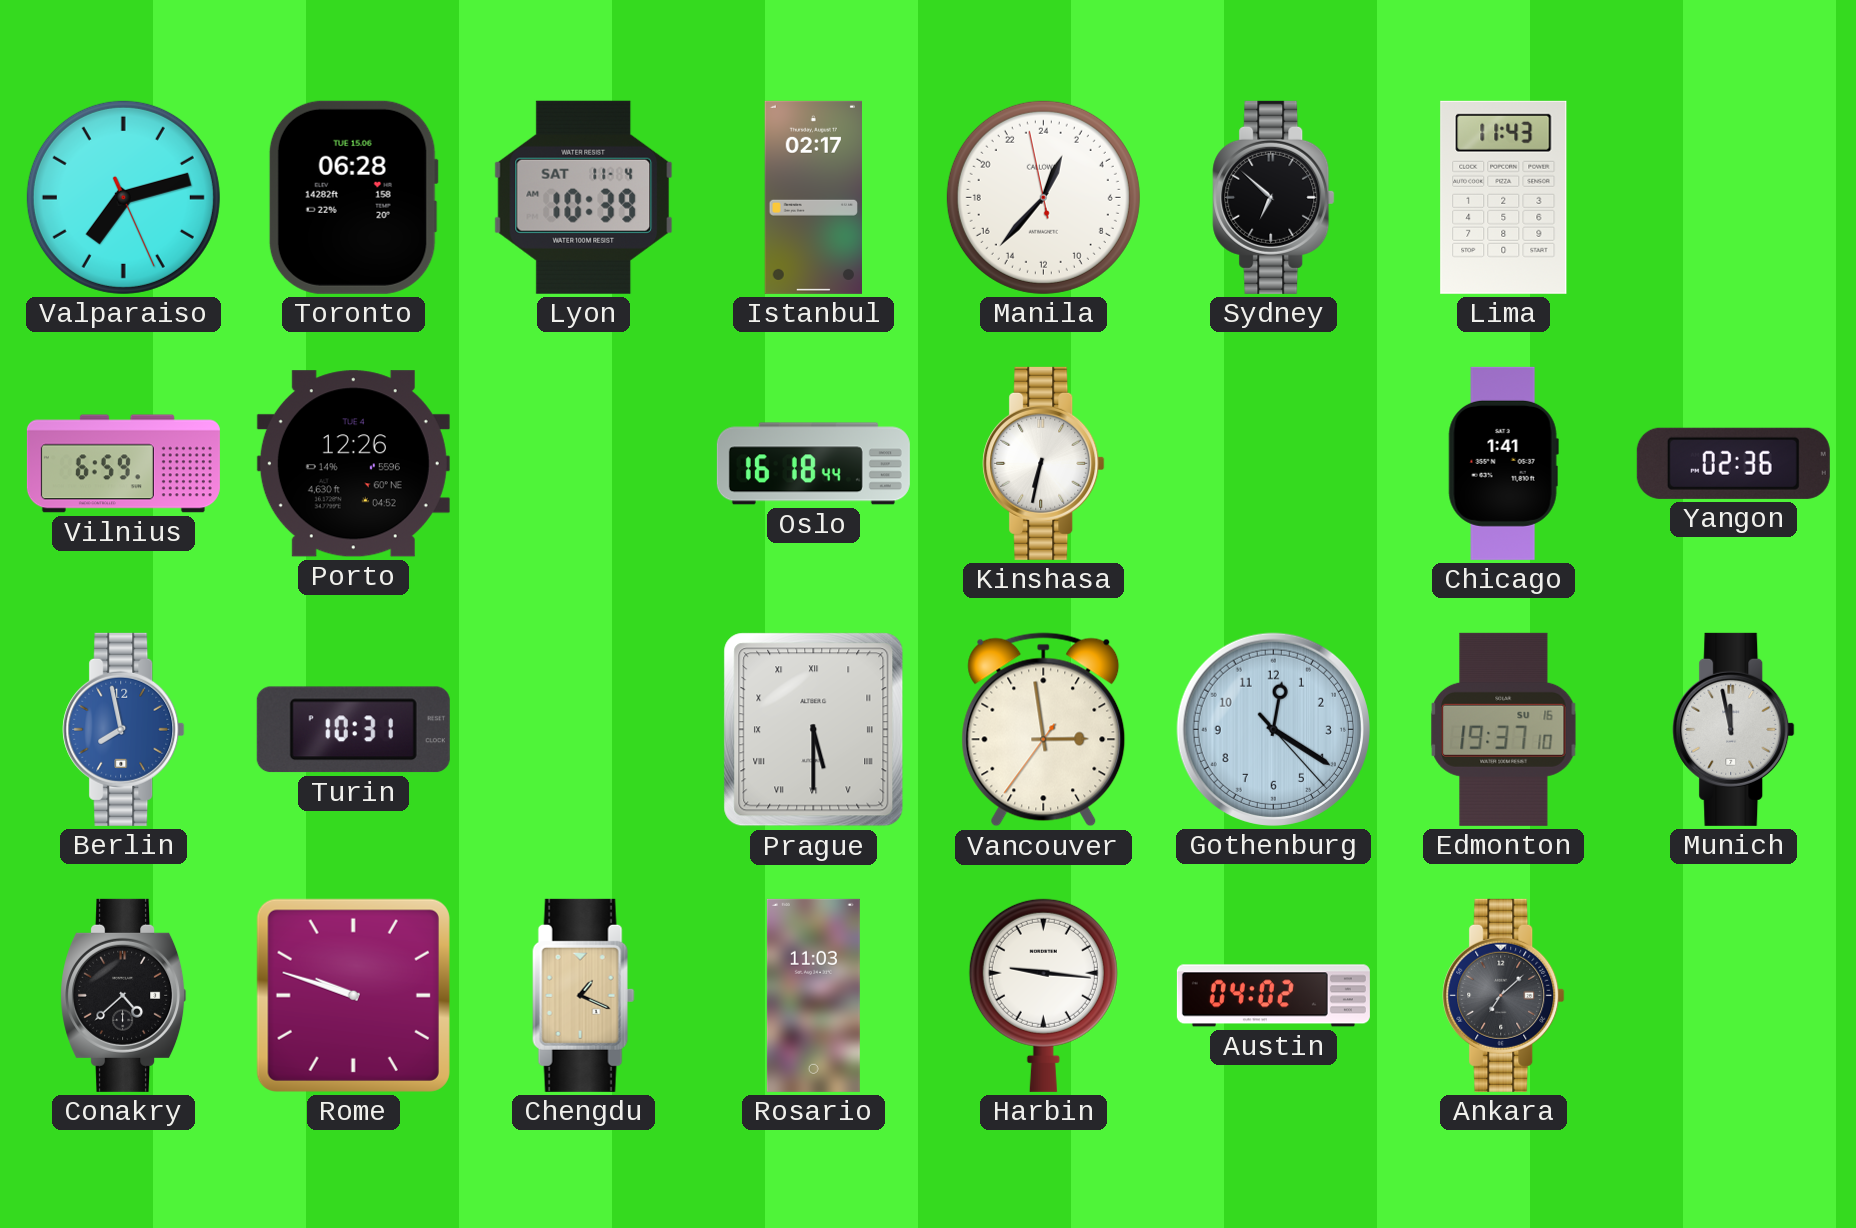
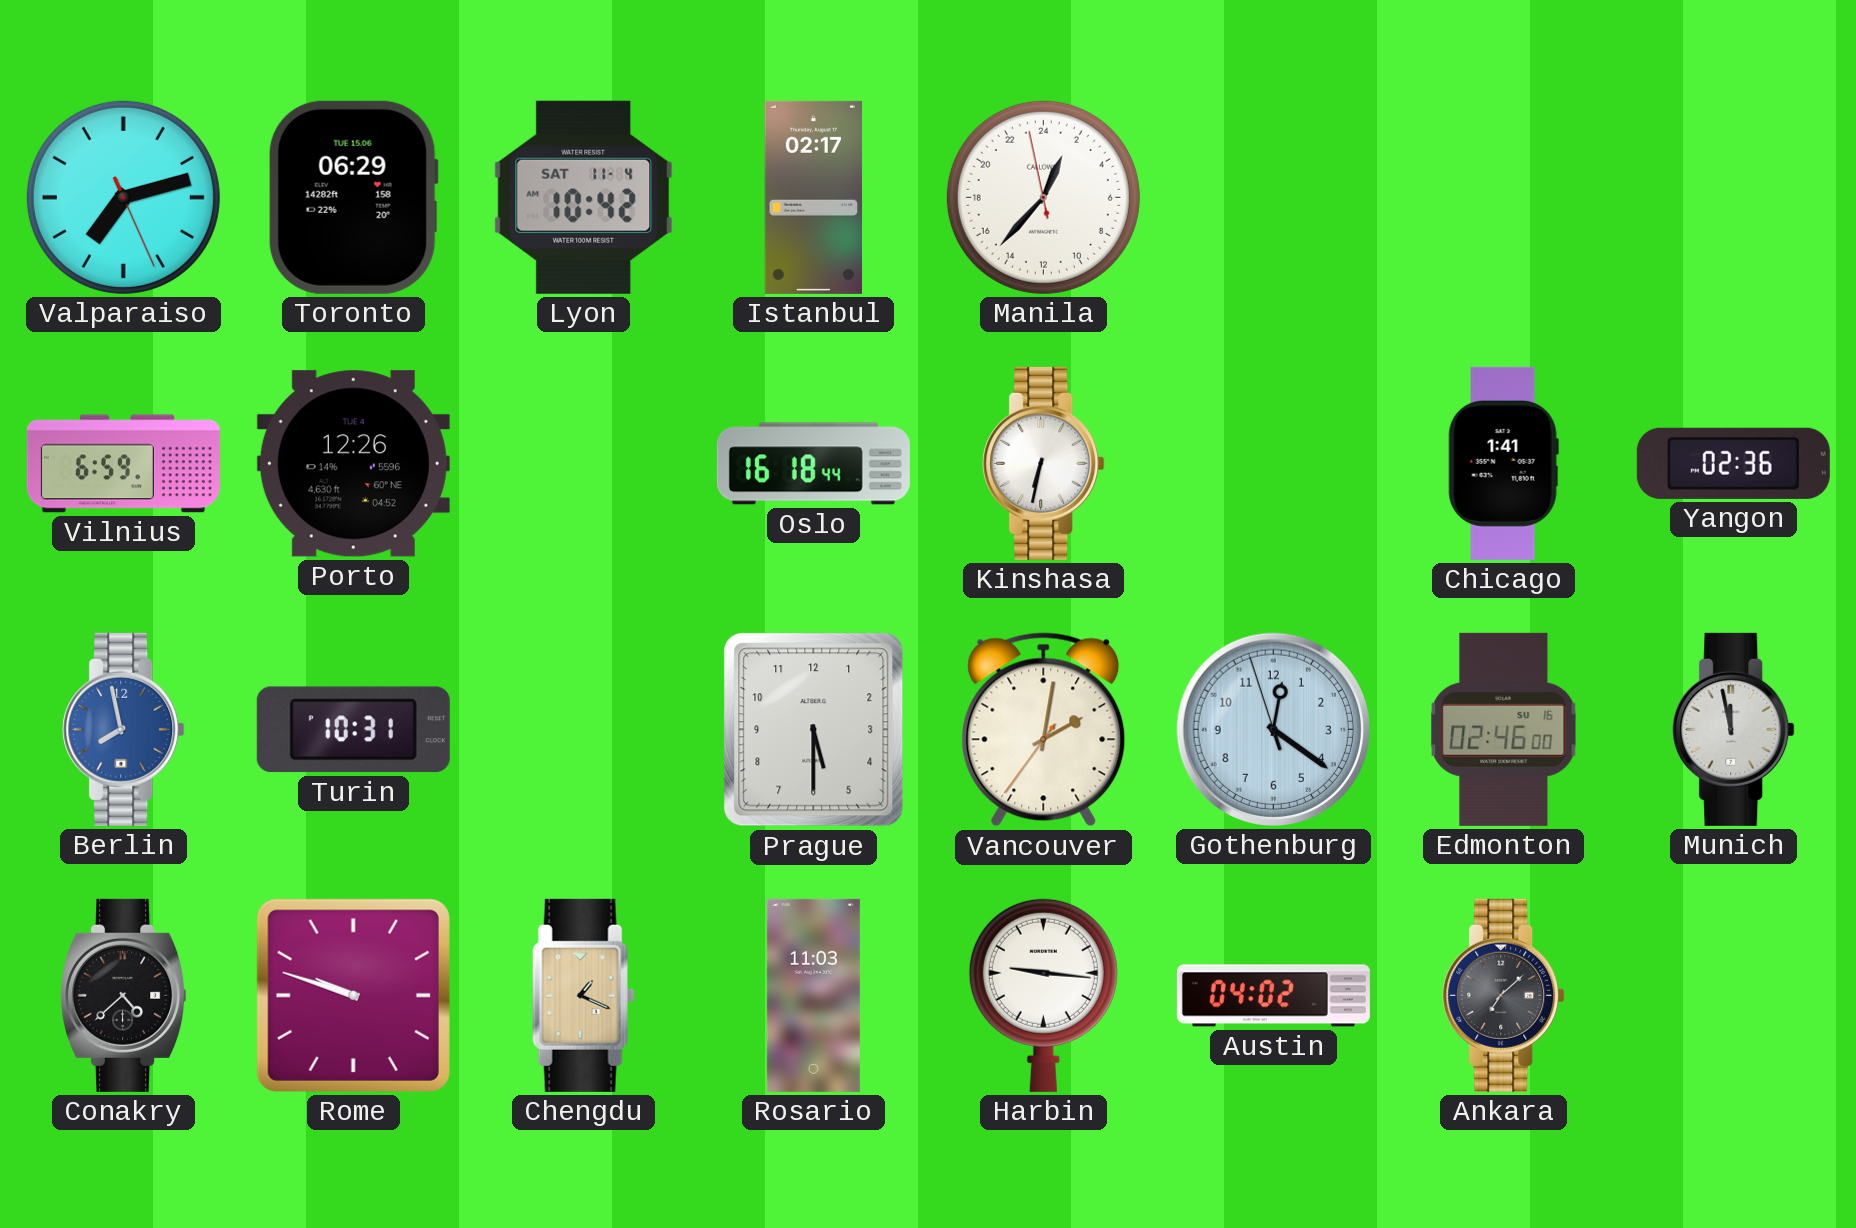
Toronto: 06:28 -> 06:29 (353, 197)
Lyon: 10:39 -> 10:42 (584, 197)
Sydney: 6:52 -> none (1274, 197)
Lima: 11:43 -> none (1504, 197)
Prague numerals: Roman -> Arabic (814, 730)
Vancouver: 2:58 -> 2:01 (1044, 730)
Gothenburg: 12:20:23 -> 12:20:57 (1273, 729)
Edmonton: 19:37 -> 02:46 (1504, 729)
